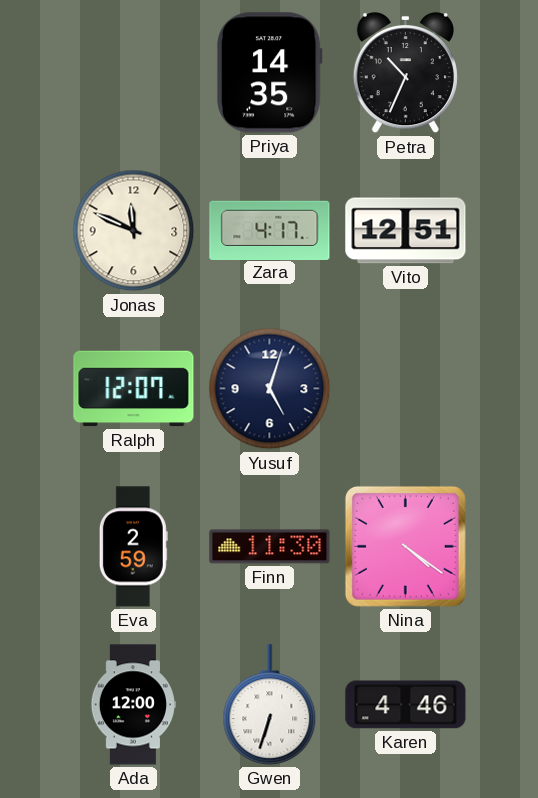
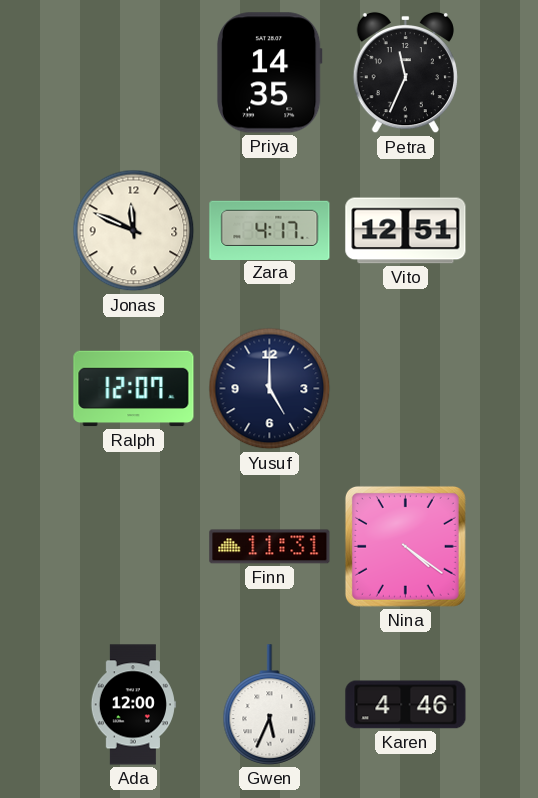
Petra: 10:34 -> 11:34 (405, 73)
Yusuf: 5:03 -> 5:00 (270, 389)
Eva: 2:59 -> none (133, 547)
Finn: 11:30 -> 11:31 (270, 547)
Gwen: 6:33 -> 5:34 (270, 705)
